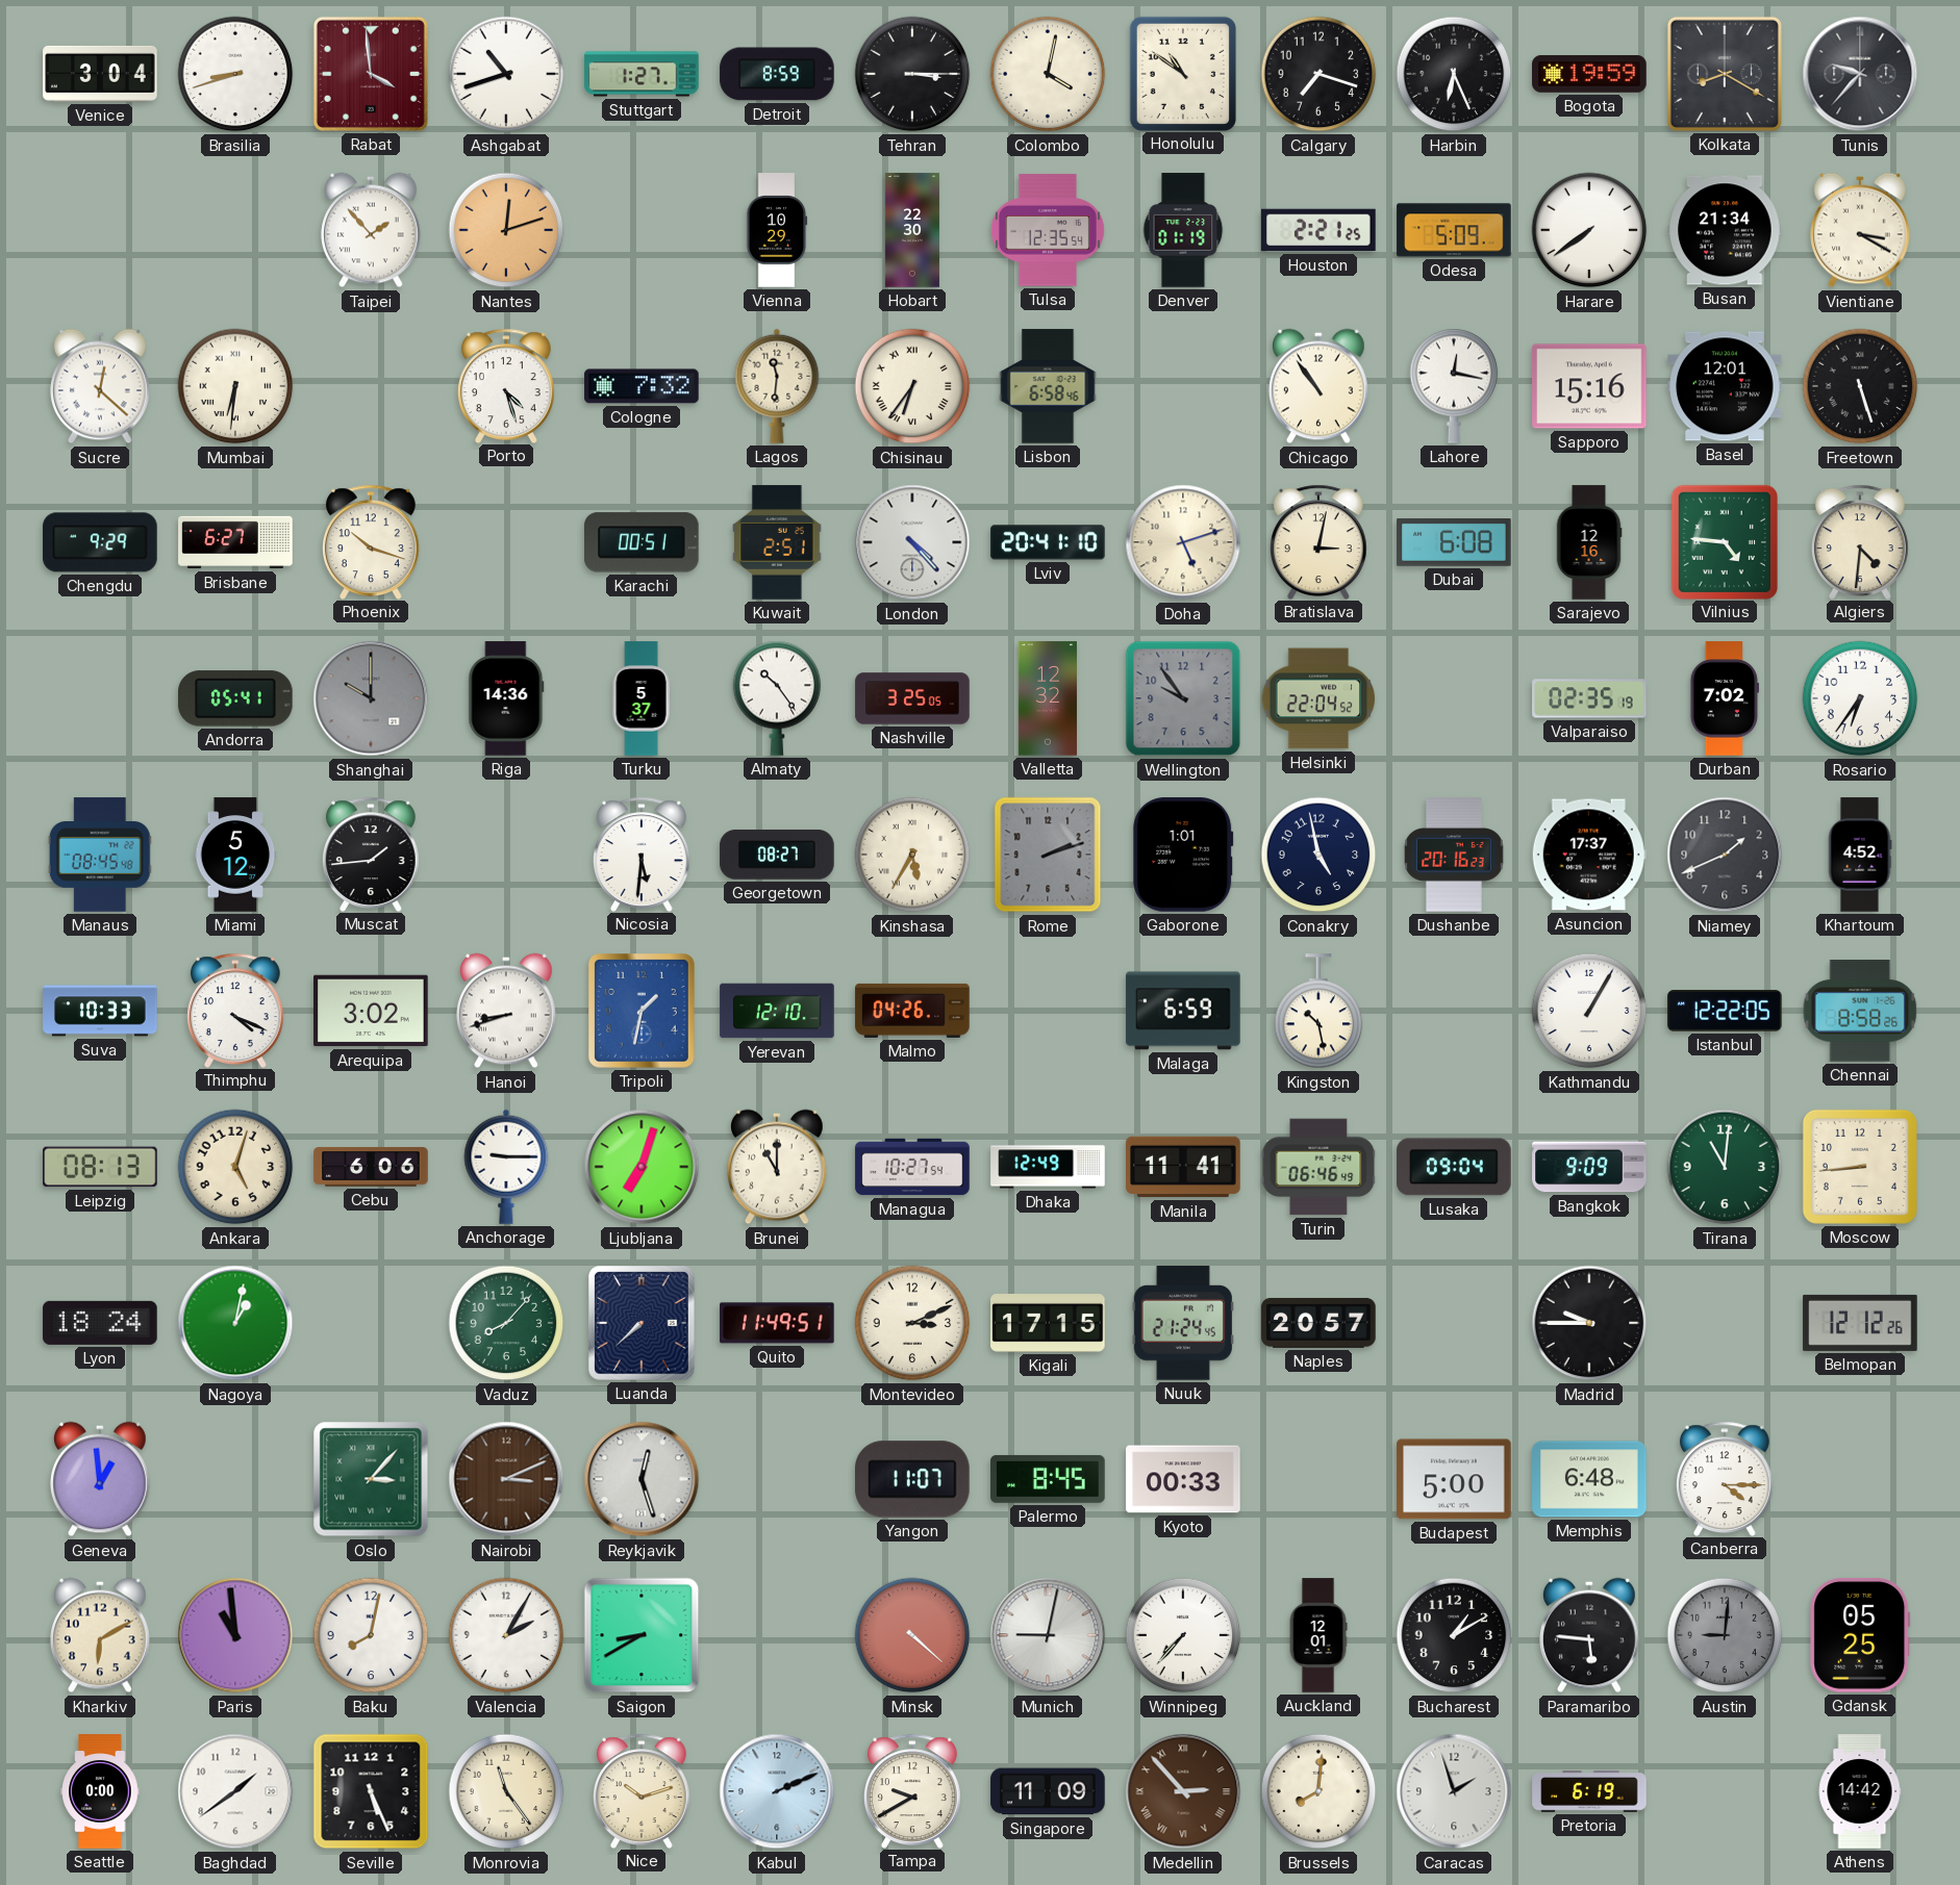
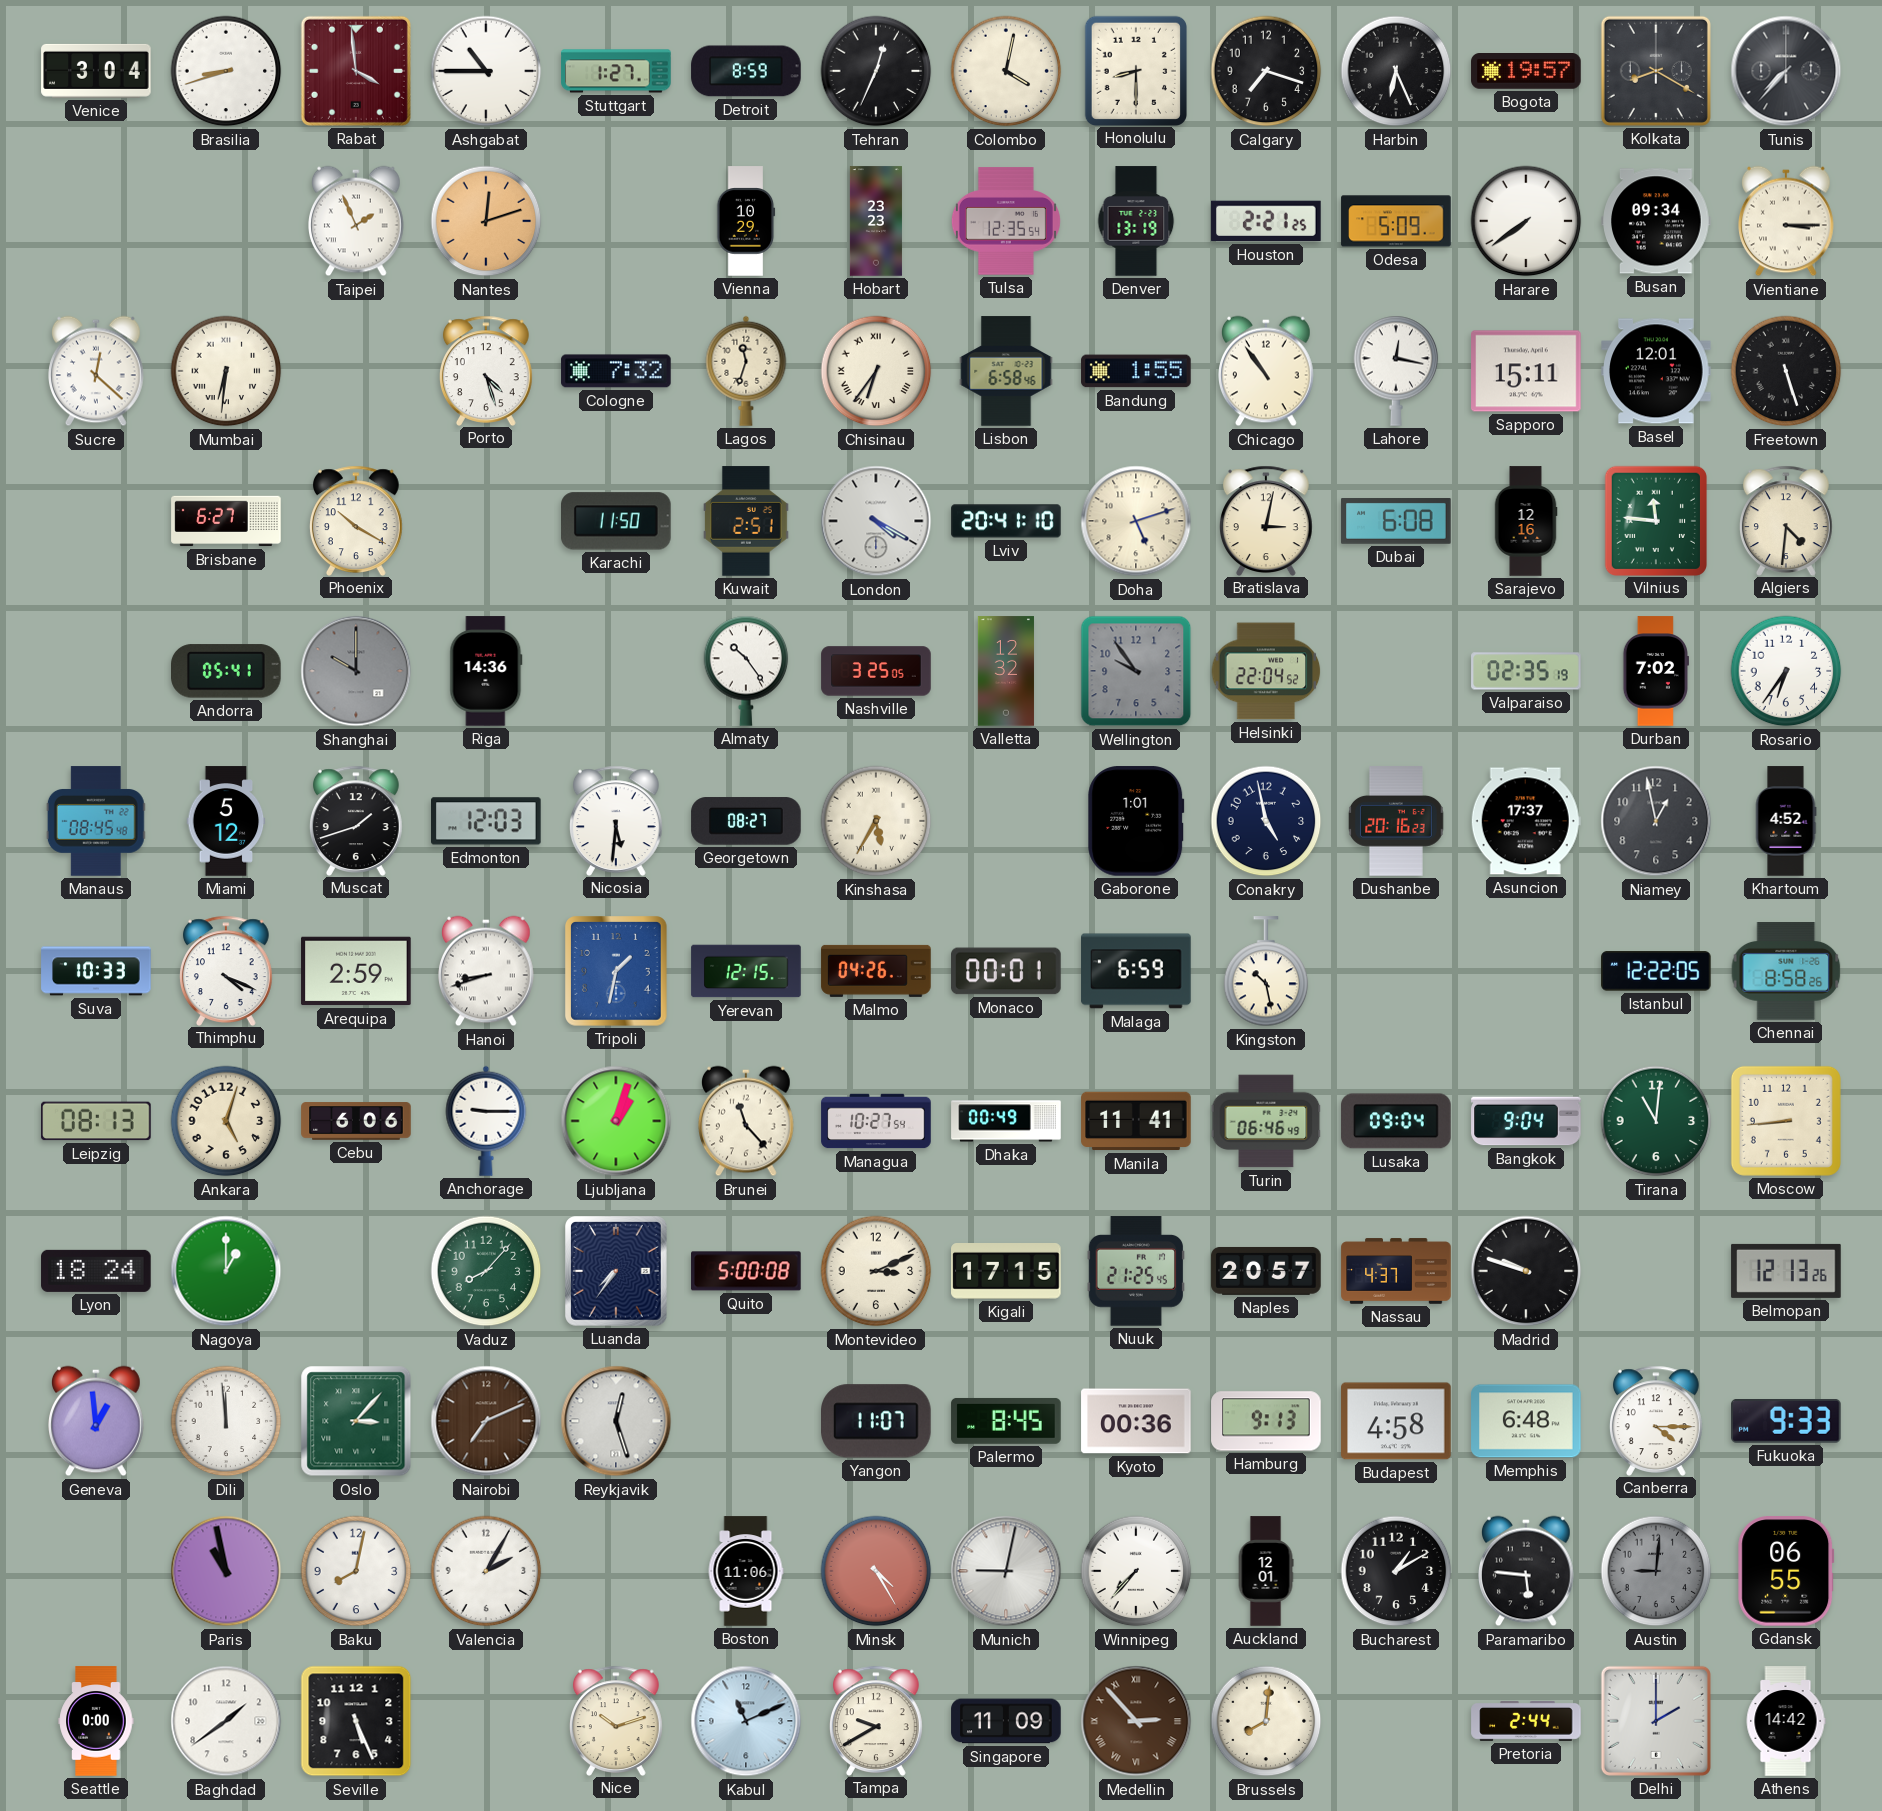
Ashgabat: 10:42 -> 10:45 (486, 71)
Tehran: 3:15 -> 12:34 (876, 71)
Honolulu: 10:51 -> 8:30 (1135, 70)
Bogota: 19:59 -> 19:57 (1526, 71)
Tunis: 9:37 -> 7:37 (1786, 71)
Taipei: 1:53 -> 1:56 (357, 221)
Hobart: 22:30 -> 23:23 (876, 221)
Denver: 01:19 -> 13:19 (1136, 221)
Busan: 21:34 -> 09:34 (1656, 221)
Vientiane: 3:20 -> 3:15 (1787, 221)
Lagos: 11:31 -> 11:33 (746, 371)
Bandung: none -> 1:55 (1136, 371)
Sapporo: 15:16 -> 15:11 (1526, 371)
Chengdu: 9:29 -> none (100, 542)
Phoenix: 10:18 -> 10:20 (356, 520)
Karachi: 00:51 -> 11:50 (617, 521)
London: 4:23 -> 4:20 (876, 521)
Vilnius: 4:46 -> 11:46 (1655, 520)
Turku: 5:37 -> none (642, 698)
Muscat: 1:44 -> 1:42 (356, 820)
Edmonton: none -> 12:03 (487, 821)
Rome: 2:12 -> none (1048, 855)
Niamey: 1:41 -> 12:58 (1656, 821)
Arequipa: 3:02 -> 2:59 (356, 971)
Yerevan: 12:10 -> 12:15 (746, 971)
Monaco: none -> 00:01 (1006, 971)
Kathmandu: 1:05 -> none (1589, 1011)
Ljubljana: 7:03 -> 1:03 (616, 1121)
Brunei: 11:00 -> 11:23 (747, 1121)
Dhaka: 12:49 -> 00:49 (1006, 1121)
Bangkok: 9:09 -> 9:04 (1526, 1121)
Nagoya: 1:02 -> 1:00 (226, 1271)
Luanda: 7:38 -> 7:36 (617, 1271)
Quito: 11:49 -> 5:00 (746, 1271)
Nuuk: 21:24 -> 21:25 (1136, 1271)
Nassau: none -> 4:37 (1396, 1271)
Madrid: 9:45 -> 9:48 (1526, 1271)
Belmopan: 12:12 -> 12:13 (1786, 1271)
Dili: none -> 11:59 (226, 1421)
Nairobi: 3:11 -> 7:11 (486, 1421)
Kyoto: 00:33 -> 00:36 (1136, 1421)
Hamburg: none -> 9:13 (1266, 1421)
Budapest: 5:00 -> 4:58 (1396, 1421)
Fukuoka: none -> 9:33 (1786, 1422)
Kharkiv: 6:10 -> none (101, 1635)
Paris: 10:59 -> 10:58 (226, 1571)
Saigon: 8:40 -> none (642, 1635)
Boston: none -> 11:06 (746, 1571)
Minsk: 4:22 -> 4:25 (876, 1571)
Gdansk: 05:25 -> 06:55 (1786, 1571)
Monrovia: 11:24 -> none (506, 1791)
Kabul: 2:11 -> 11:11 (746, 1721)
Caracas: 1:57 -> none (1454, 1791)
Pretoria: 6:19 -> 2:44 (1526, 1722)
Delhi: none -> 2:00 (1656, 1721)
